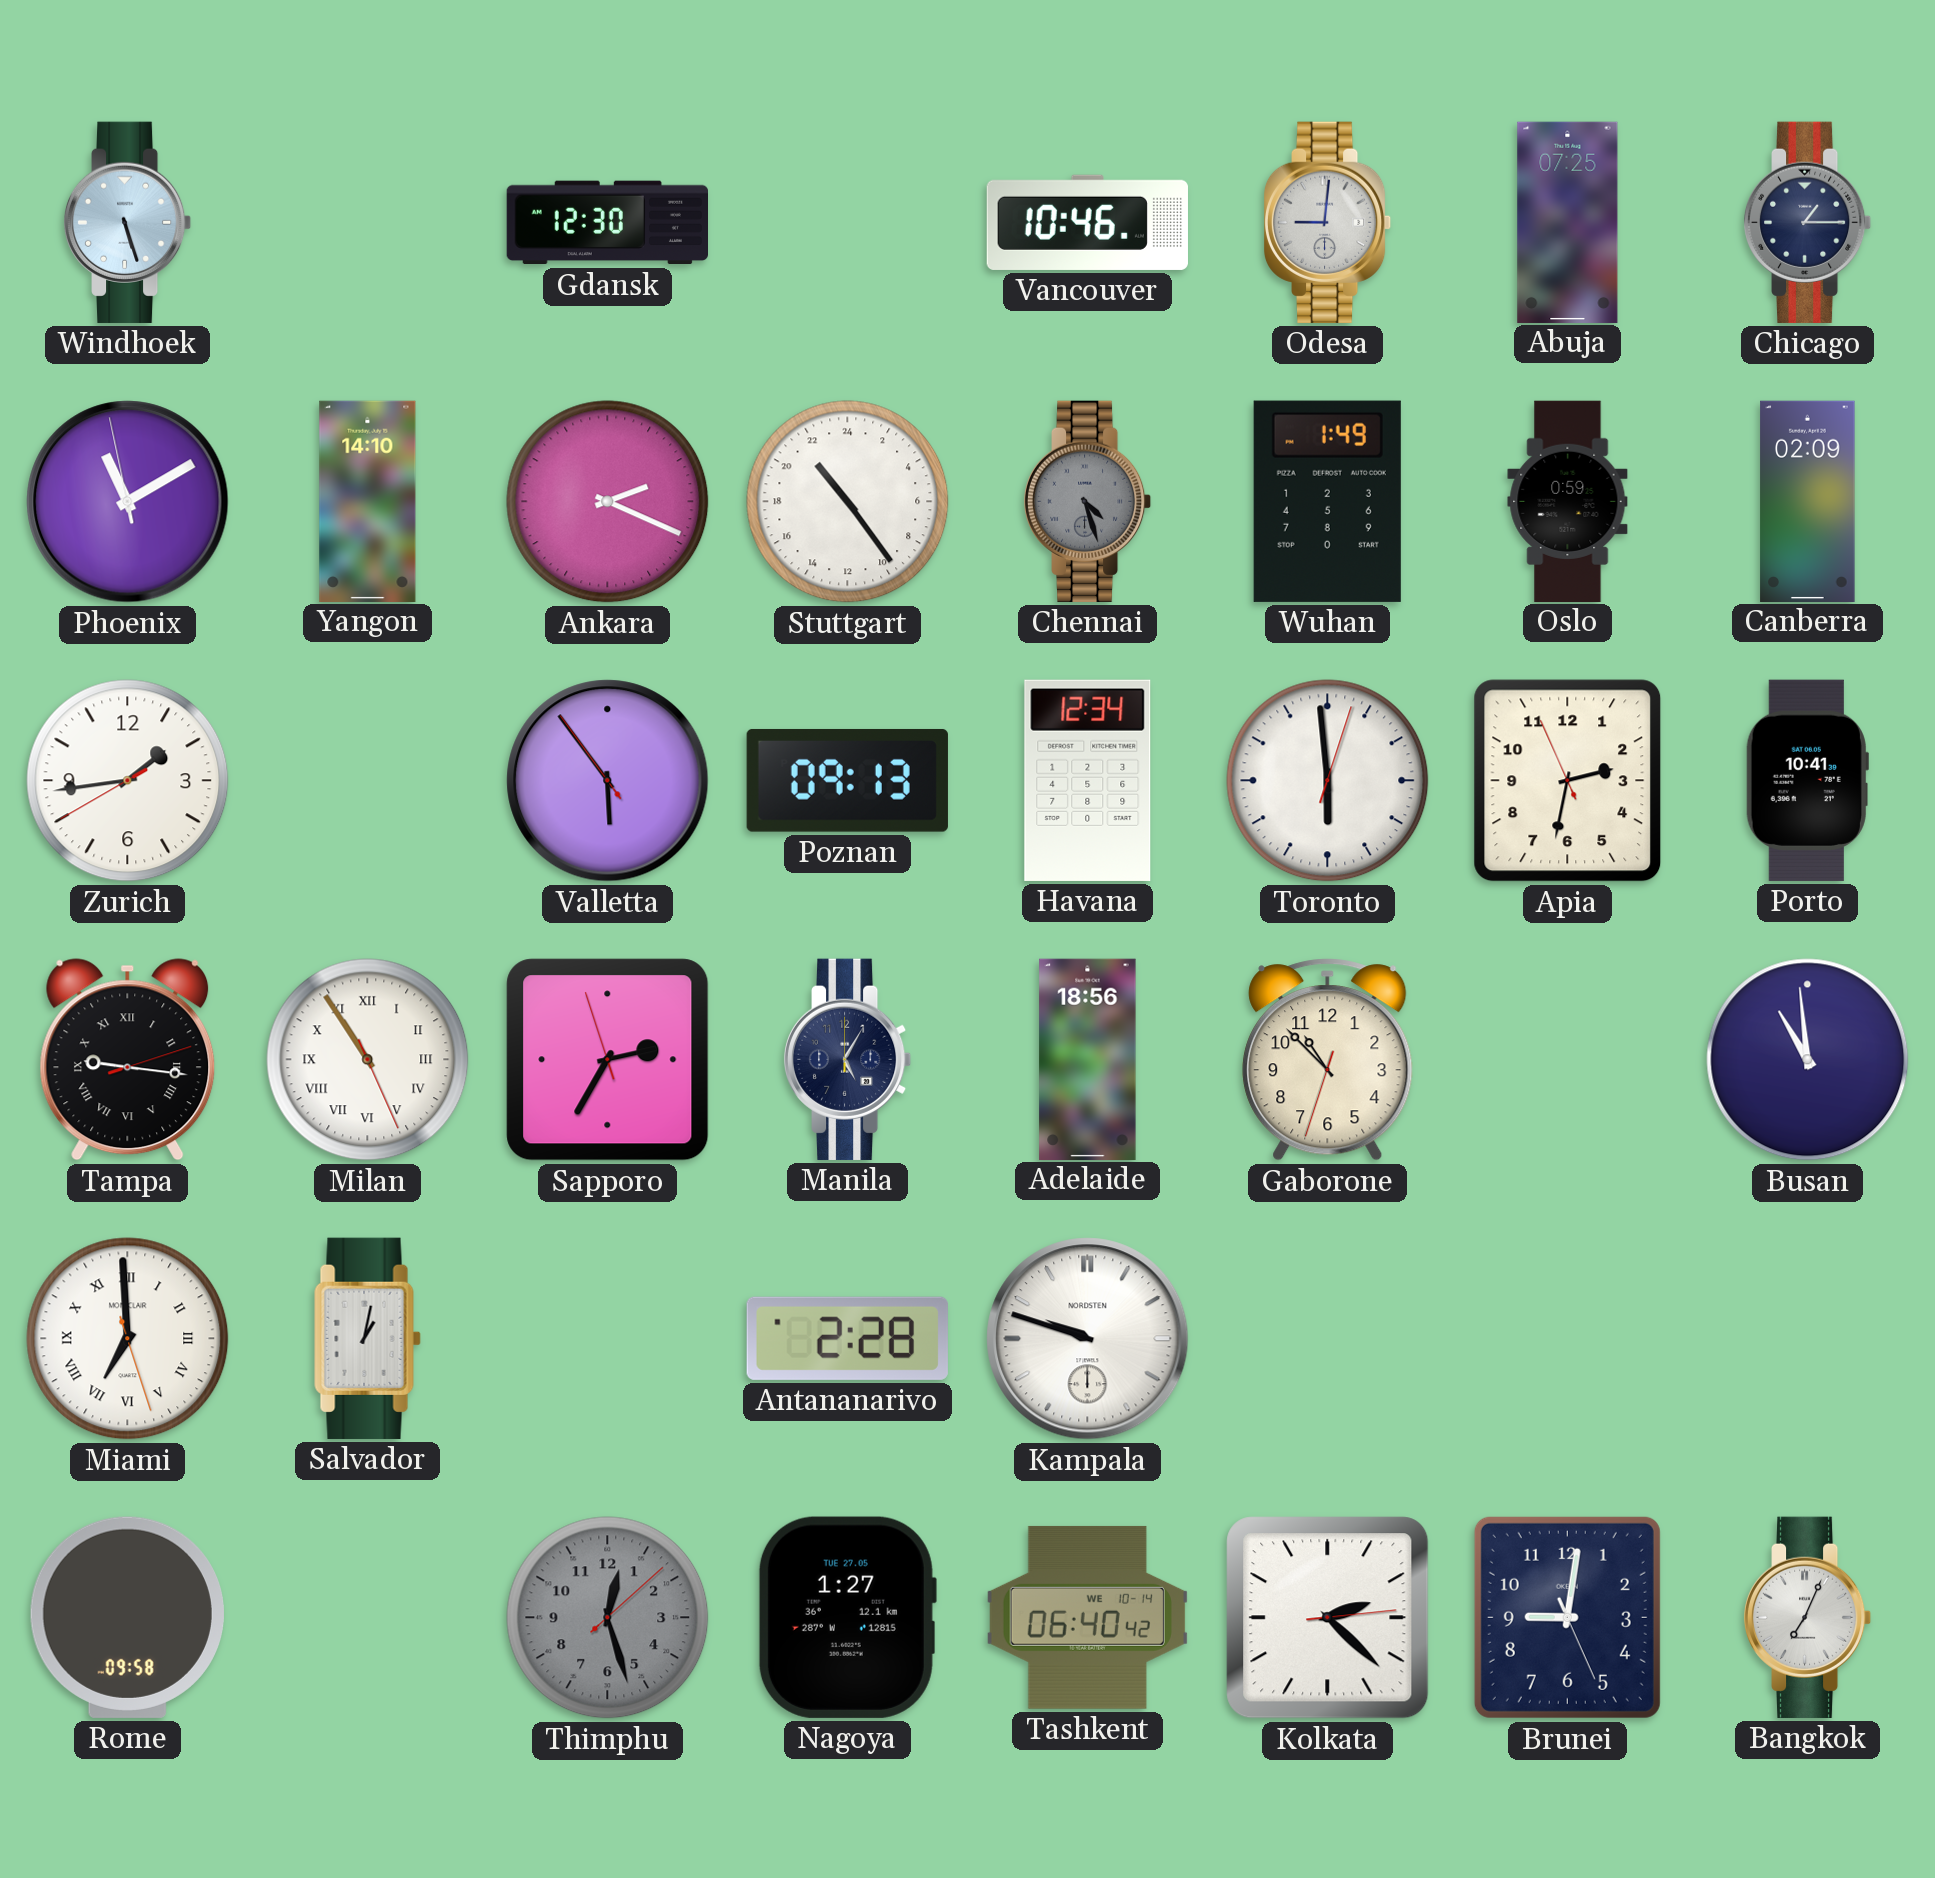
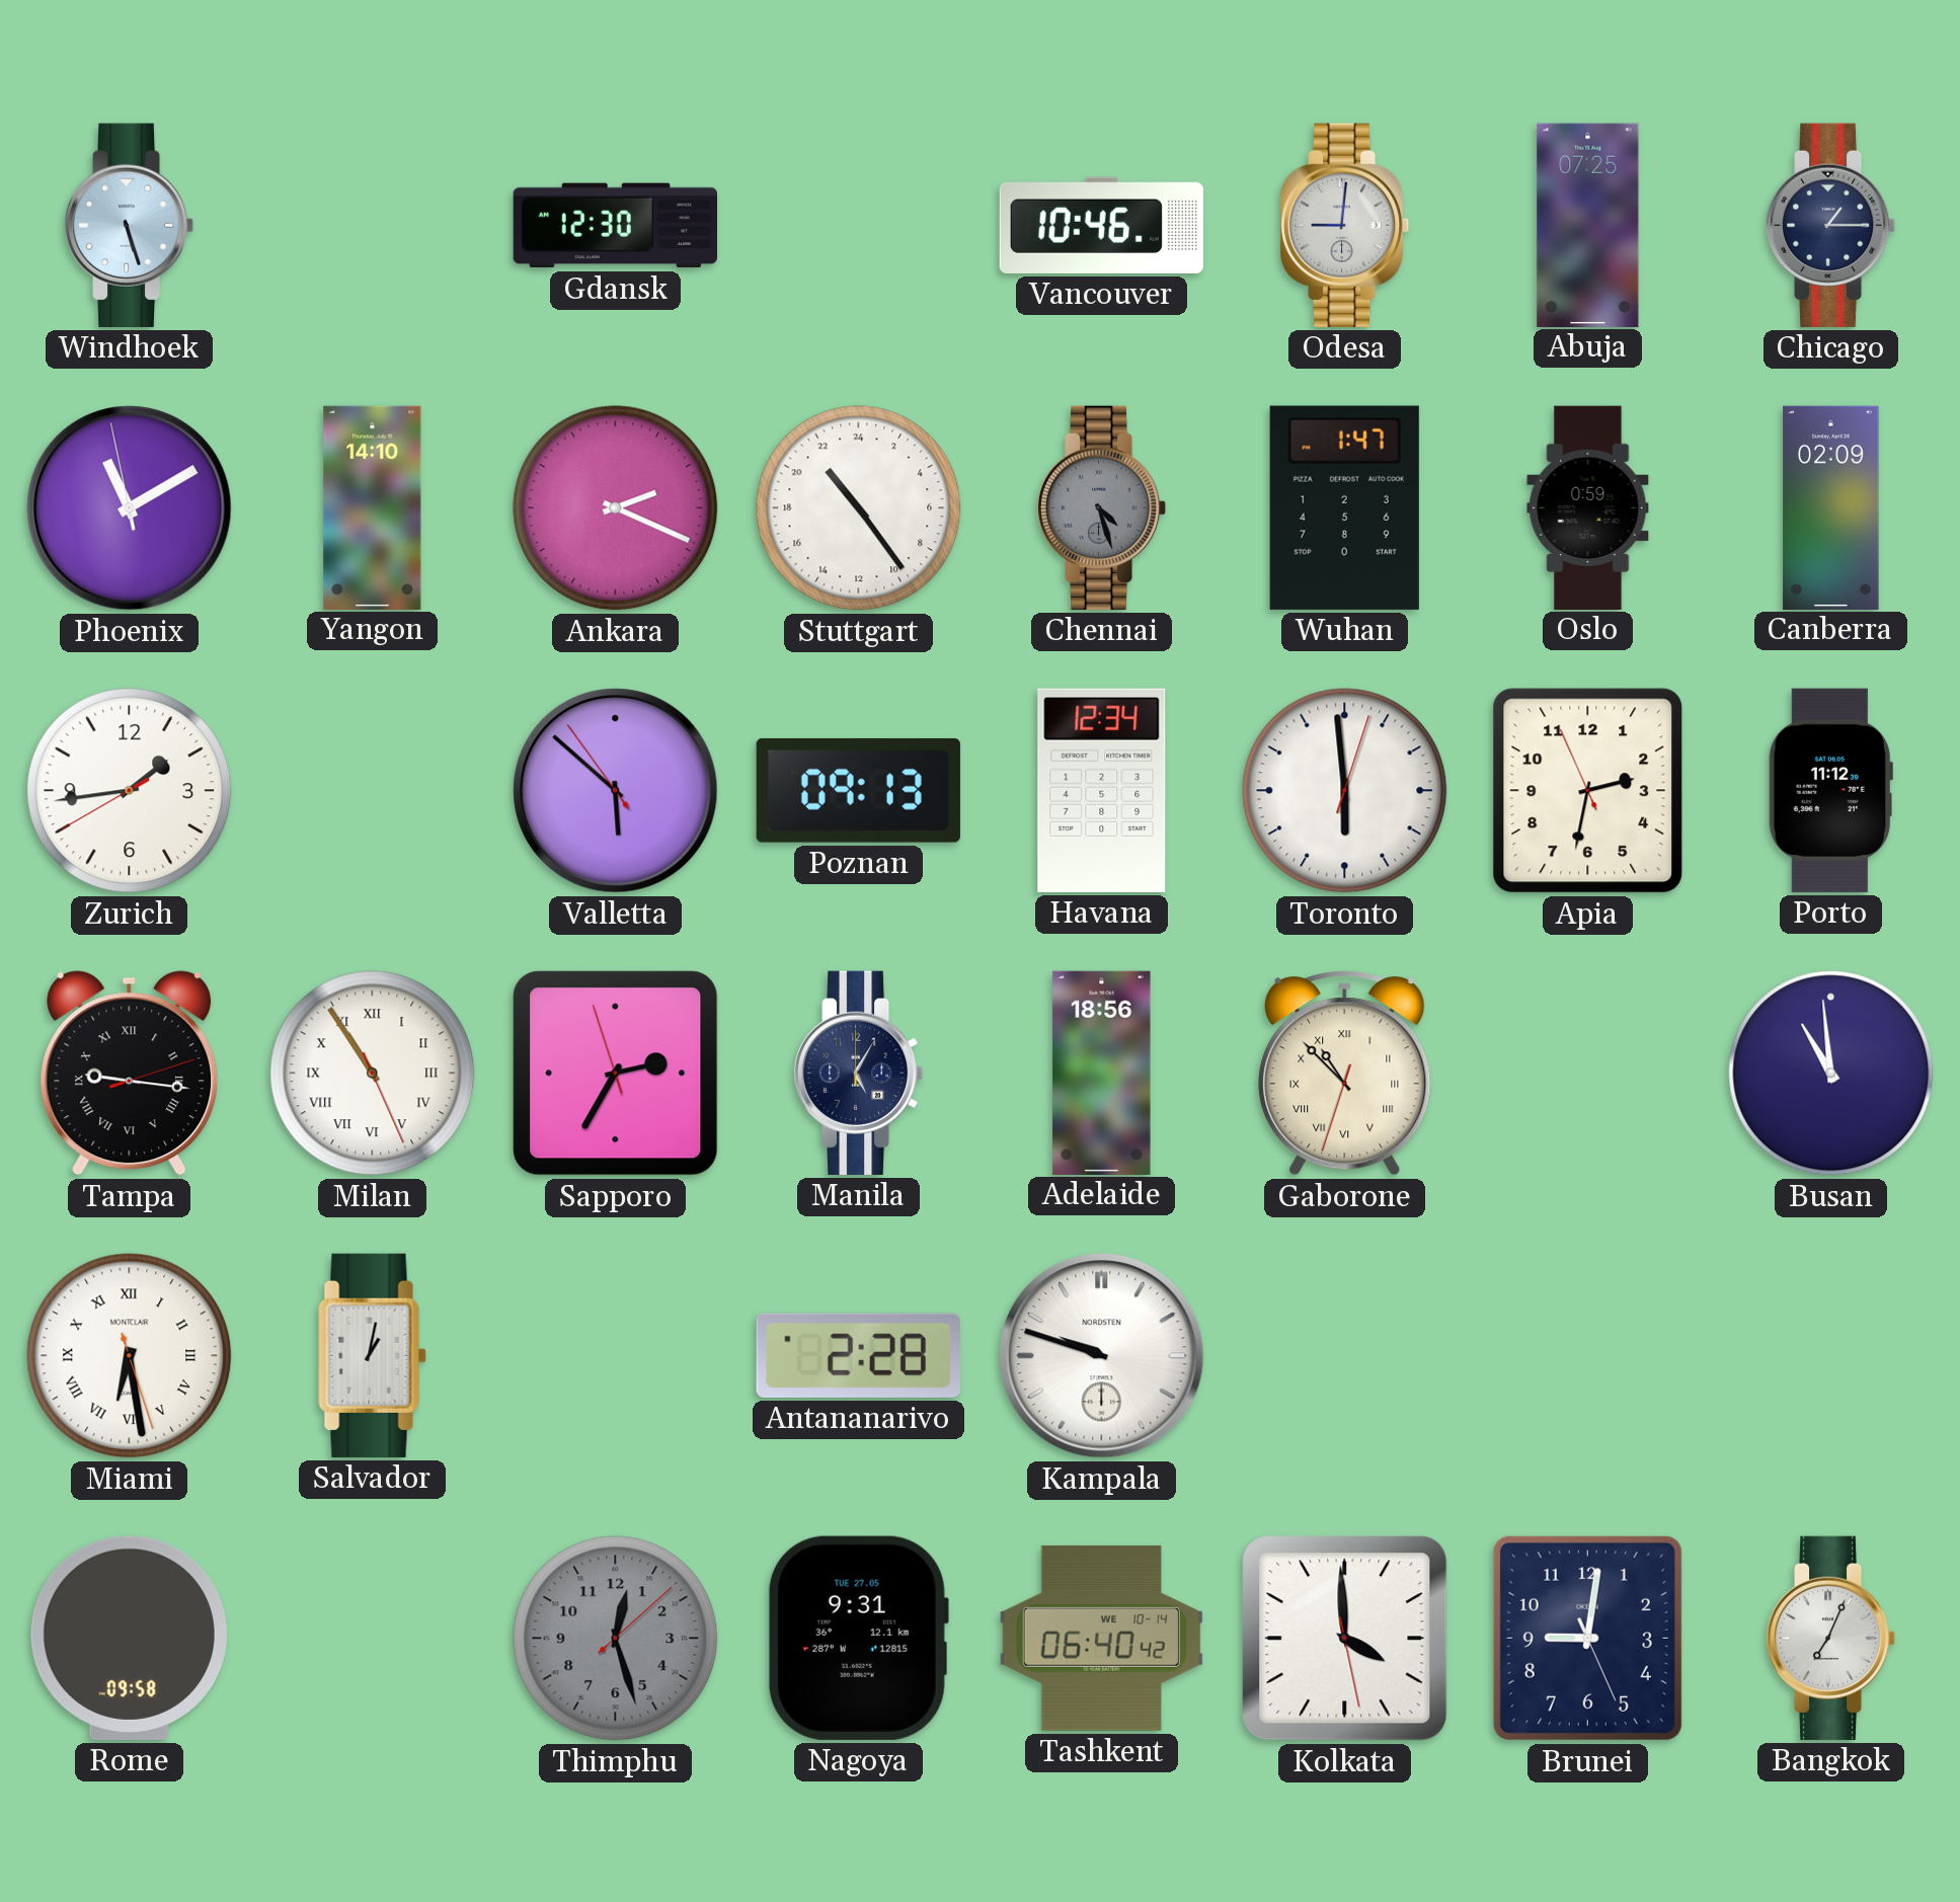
Wuhan: 1:49 -> 1:47 (1344, 507)
Valletta: 5:53 -> 5:51 (616, 791)
Porto: 10:41 -> 11:12 (1830, 790)
Gaborone numerals: Arabic -> Roman (1345, 1074)
Miami: 6:59 -> 6:28 (130, 1356)
Nagoya: 1:27 -> 9:31 (858, 1638)
Kolkata: 2:22 -> 3:59 (1345, 1639)
